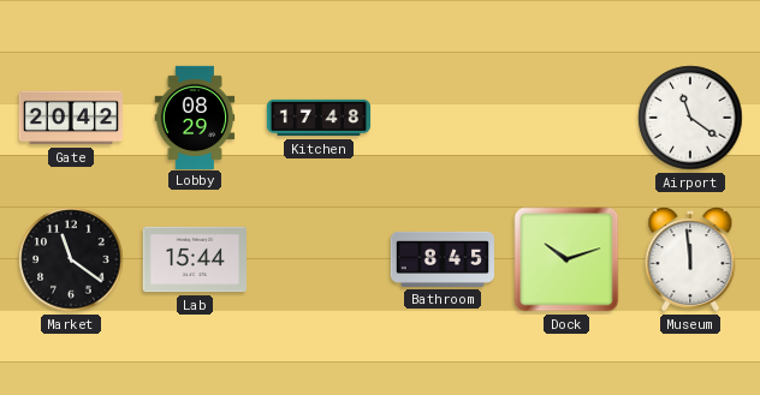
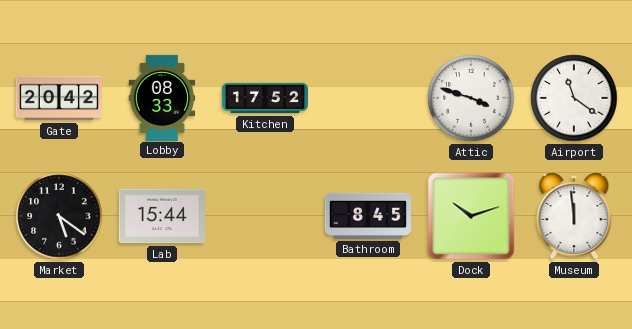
Lobby: 08:29 -> 08:33 (162, 97)
Kitchen: 17:48 -> 17:52 (265, 98)
Attic: none -> 3:48 (471, 98)
Market: 11:21 -> 5:21 (59, 216)
